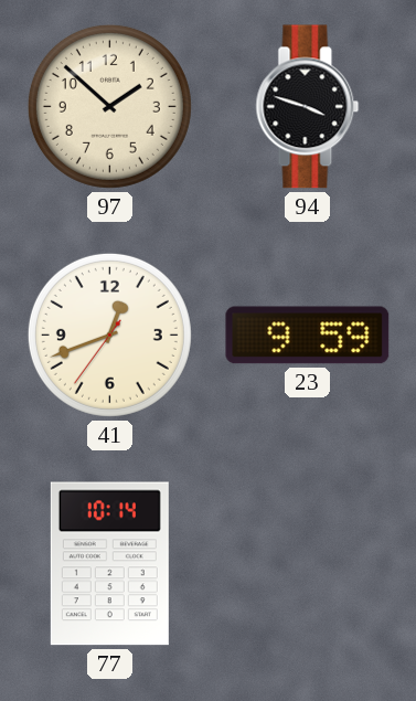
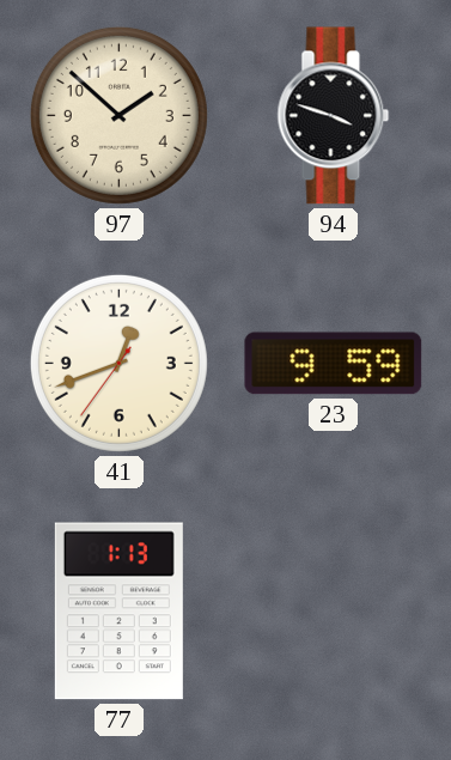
77: 10:14 -> 1:13 (118, 612)
